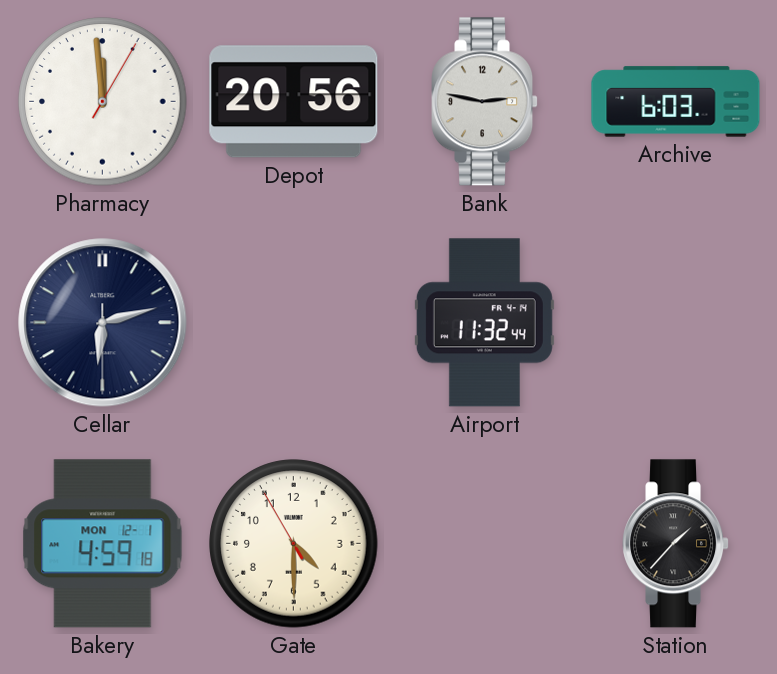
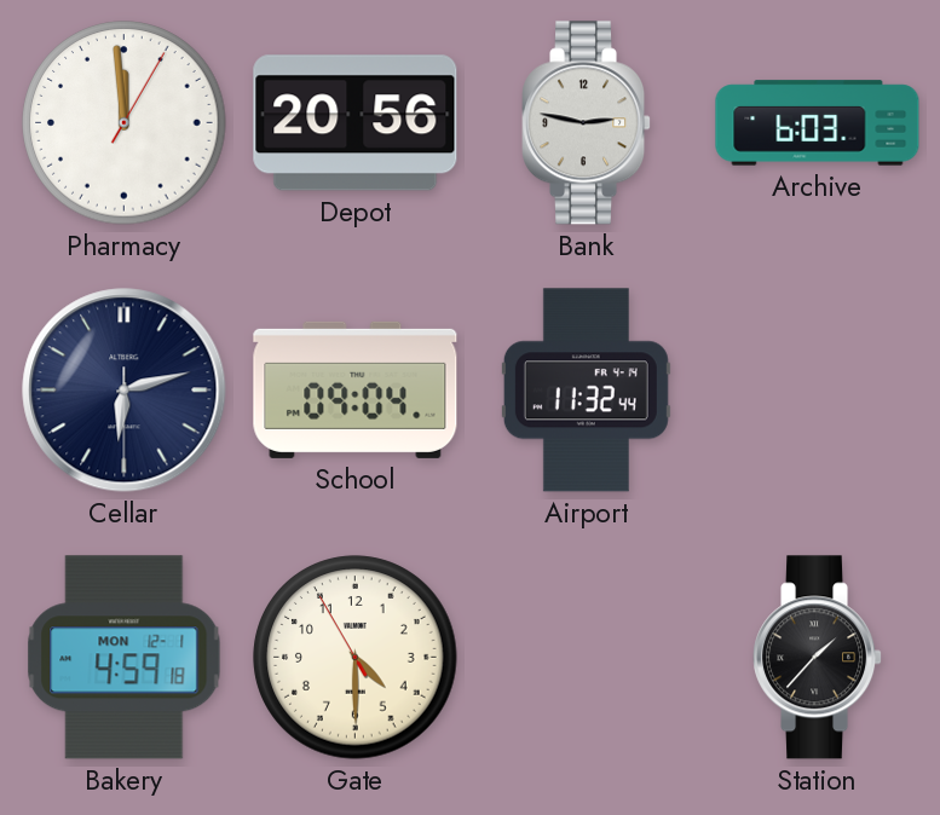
School: none -> 09:04 (356, 389)
